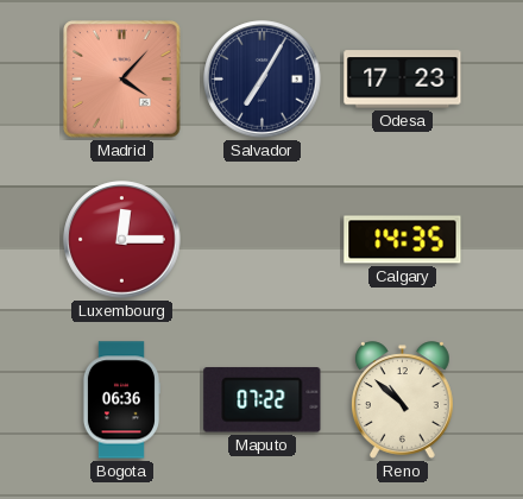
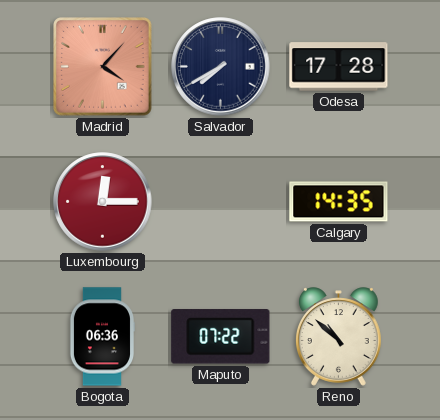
Salvador: 7:05 -> 7:40 (221, 67)
Odesa: 17:23 -> 17:28 (339, 67)
